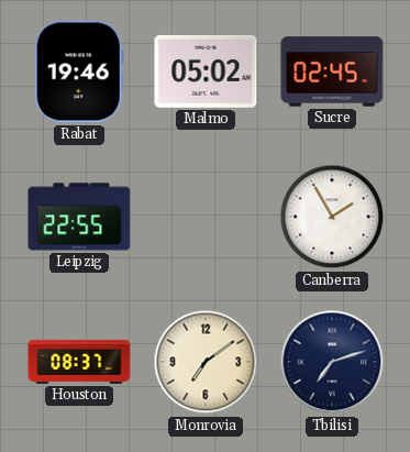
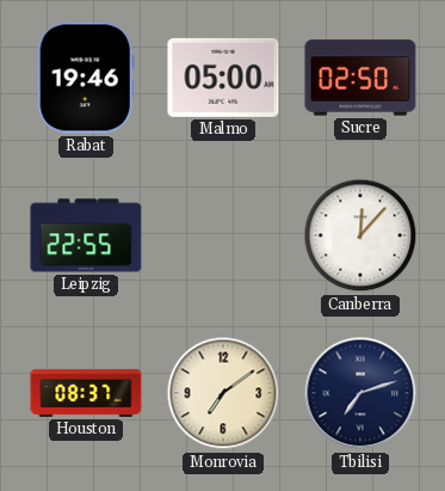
Malmo: 05:02 -> 05:00 (223, 78)
Sucre: 02:45 -> 02:50 (360, 78)
Canberra: 1:55 -> 12:07 (360, 235)
